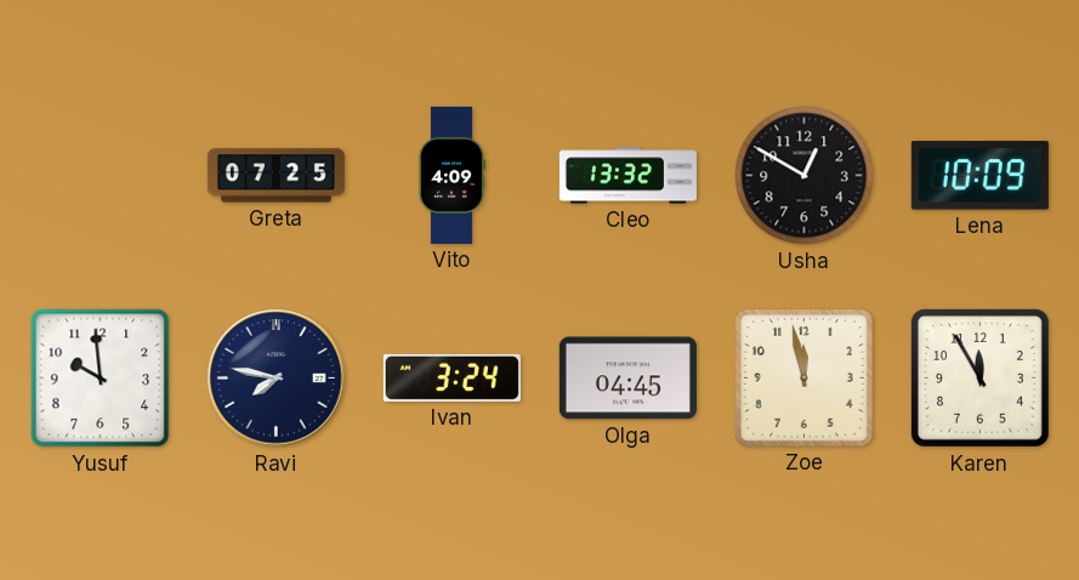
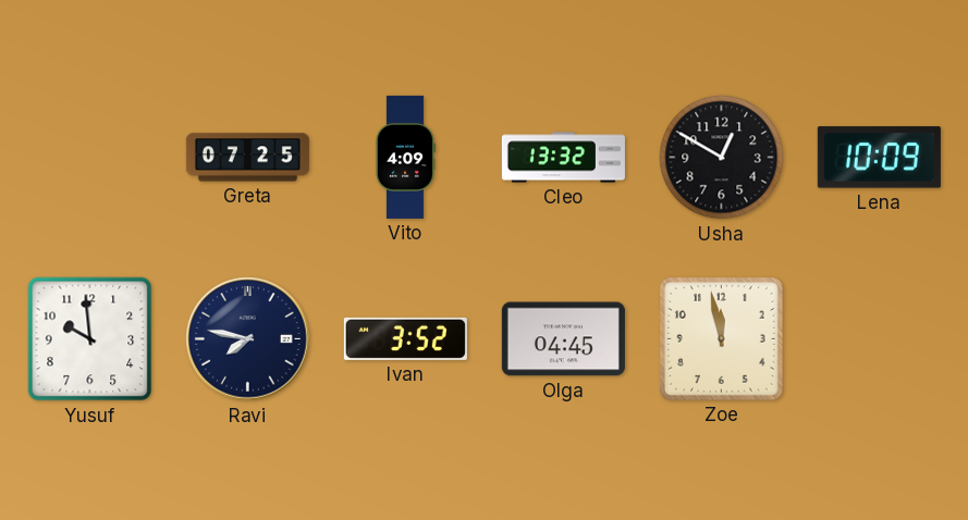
Ivan: 3:24 -> 3:52 (405, 338)
Karen: 11:55 -> none (979, 377)
